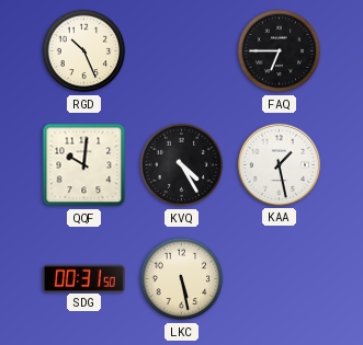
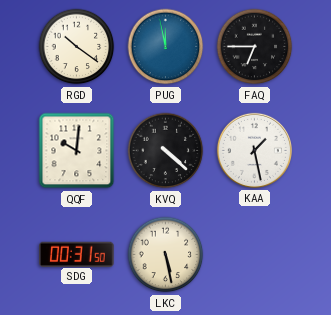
RGD: 10:26 -> 10:21 (77, 47)
PUG: none -> 11:58 (166, 47)
KVQ: 4:25 -> 4:22 (166, 151)
